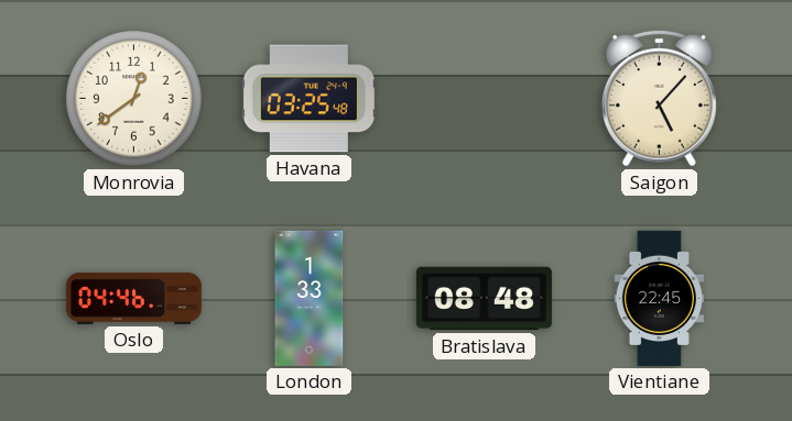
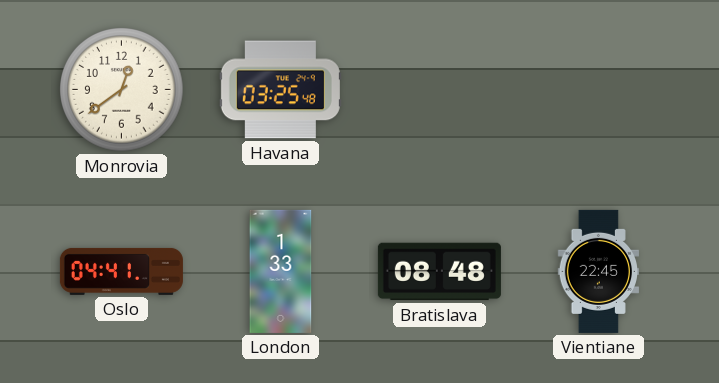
Saigon: 5:07 -> none (659, 98)
Oslo: 04:46 -> 04:41 (121, 271)
